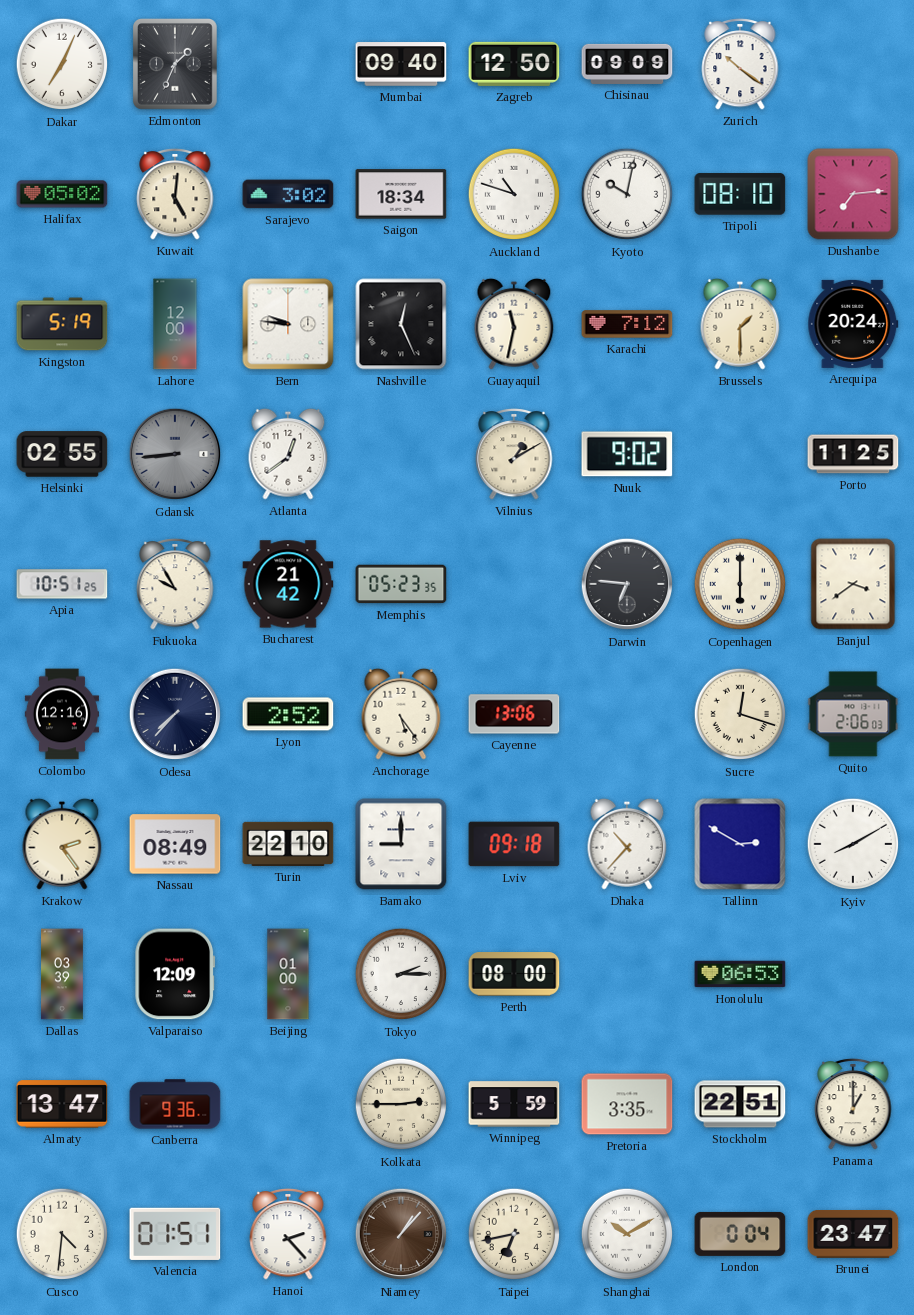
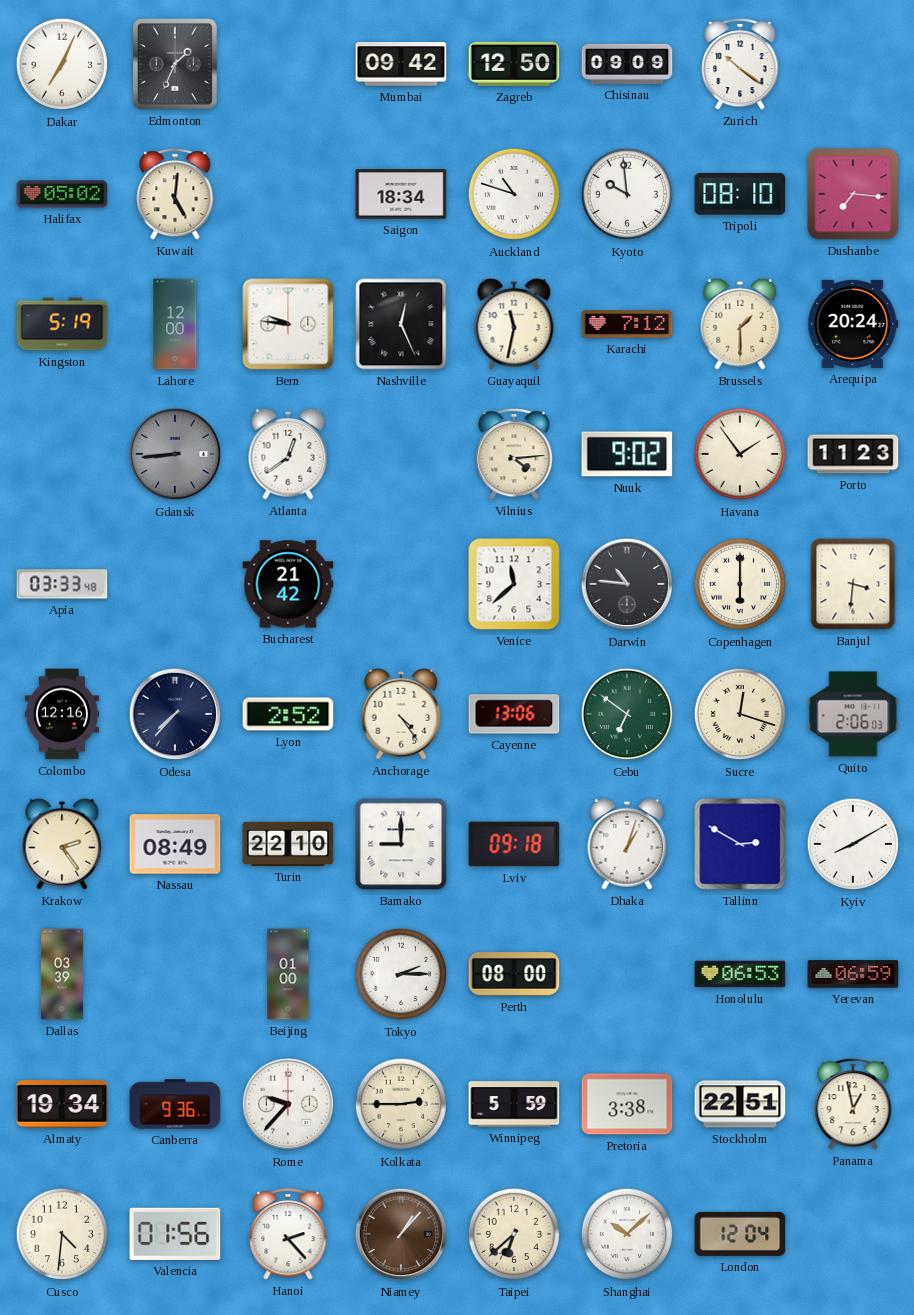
Mumbai: 09:40 -> 09:42 (401, 64)
Sarajevo: 3:02 -> none (288, 194)
Kyoto: 10:02 -> 9:59 (627, 194)
Dushanbe: 7:14 -> 7:16 (853, 194)
Helsinki: 02:55 -> none (62, 454)
Vilnius: 1:10 -> 4:14 (514, 454)
Havana: none -> 1:54 (740, 454)
Porto: 11:25 -> 11:23 (853, 454)
Apia: 10:51 -> 03:33 (62, 584)
Fukuoka: 9:55 -> none (175, 584)
Memphis: 05:23 -> none (401, 584)
Venice: none -> 11:38 (514, 584)
Darwin: 6:46 -> 10:46 (627, 584)
Banjul: 3:39 -> 3:31 (853, 584)
Anchorage: 5:24 -> 4:24 (401, 714)
Cebu: none -> 6:51 (627, 714)
Dhaka: 10:37 -> 1:03 (627, 844)
Valparaiso: 12:09 -> none (175, 974)
Yerevan: none -> 06:59 (853, 974)
Almaty: 13:47 -> 19:34 (62, 1104)
Rome: none -> 9:37 (288, 1104)
Pretoria: 3:35 -> 3:38 (627, 1104)
Panama: 1:00 -> 12:58 (853, 1104)
Valencia: 01:51 -> 01:56 (175, 1234)
Taipei: 6:43 -> 6:38 (514, 1234)
Shanghai: 10:10 -> 10:08 (627, 1234)
London: 0:04 -> 12:04 (740, 1234)
Brunei: 23:47 -> none (853, 1235)
